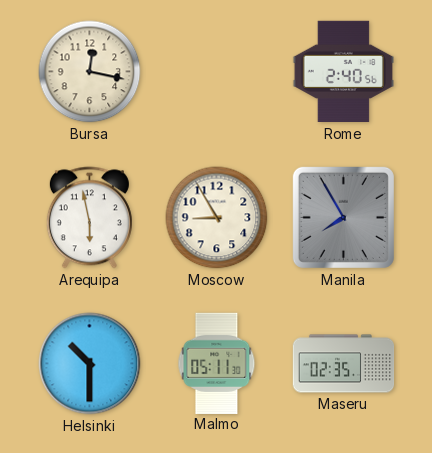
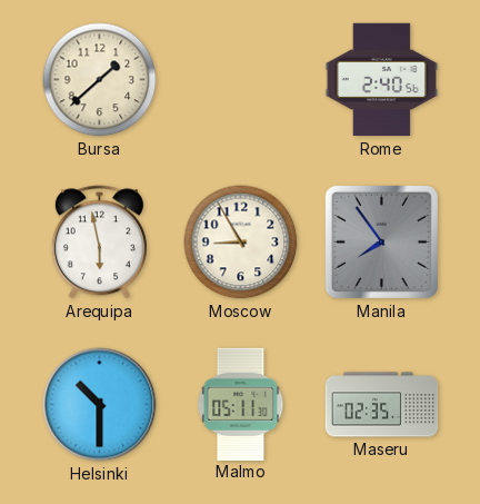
Bursa: 12:17 -> 1:38 (100, 80)
Manila: 7:55 -> 7:54 (381, 241)
